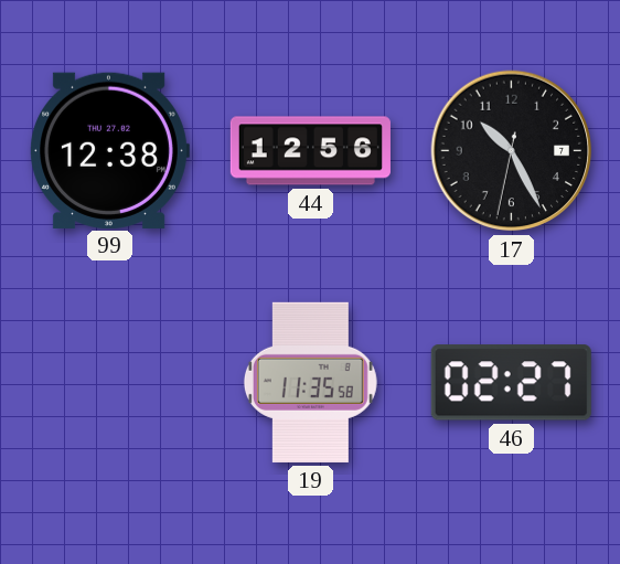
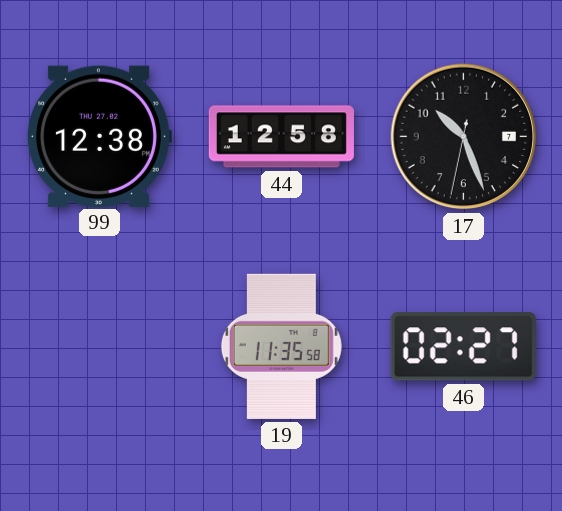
44: 12:56 -> 12:58 (281, 137)
17: 10:25 -> 10:26 (464, 137)
